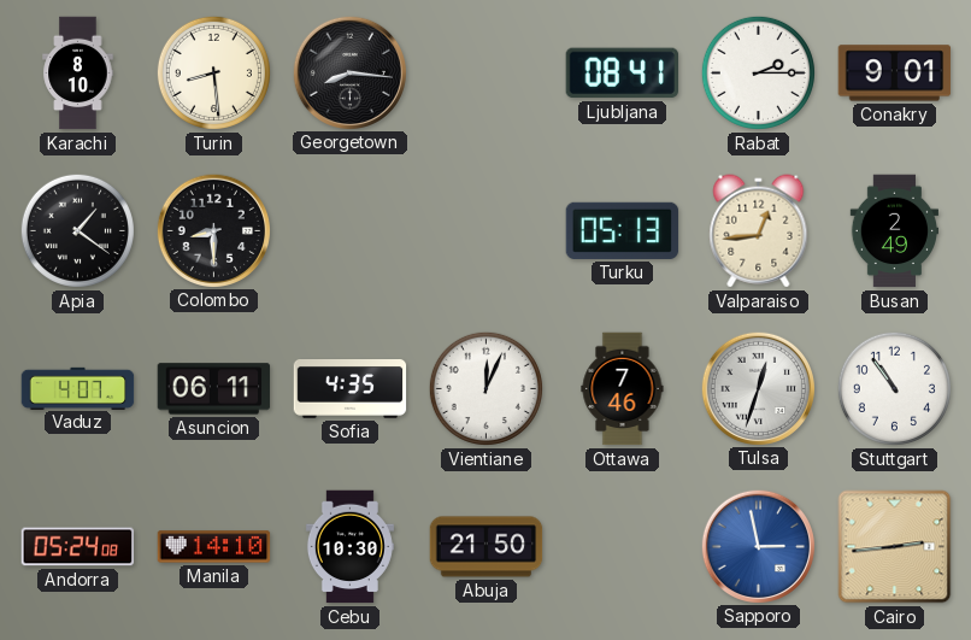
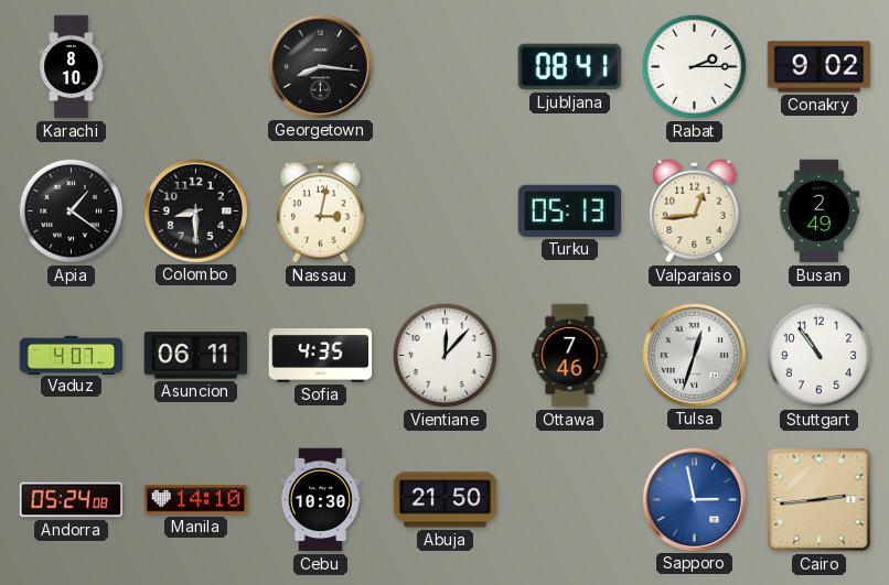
Turin: 8:29 -> none (213, 72)
Conakry: 9:01 -> 9:02 (820, 67)
Nassau: none -> 3:02 (320, 212)
Vientiane: 12:04 -> 12:07 (444, 355)
